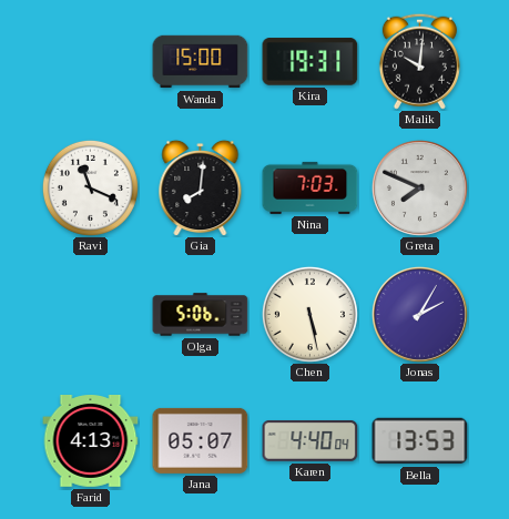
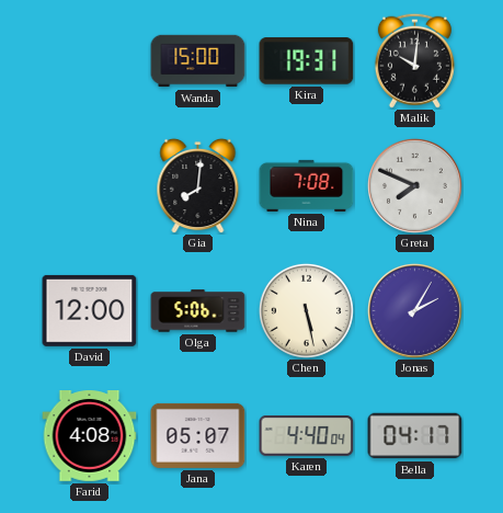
Ravi: 11:19 -> none (90, 187)
Nina: 7:03 -> 7:08 (307, 185)
David: none -> 12:00 (90, 310)
Farid: 4:13 -> 4:08 (90, 436)
Bella: 13:53 -> 04:17 (415, 436)
